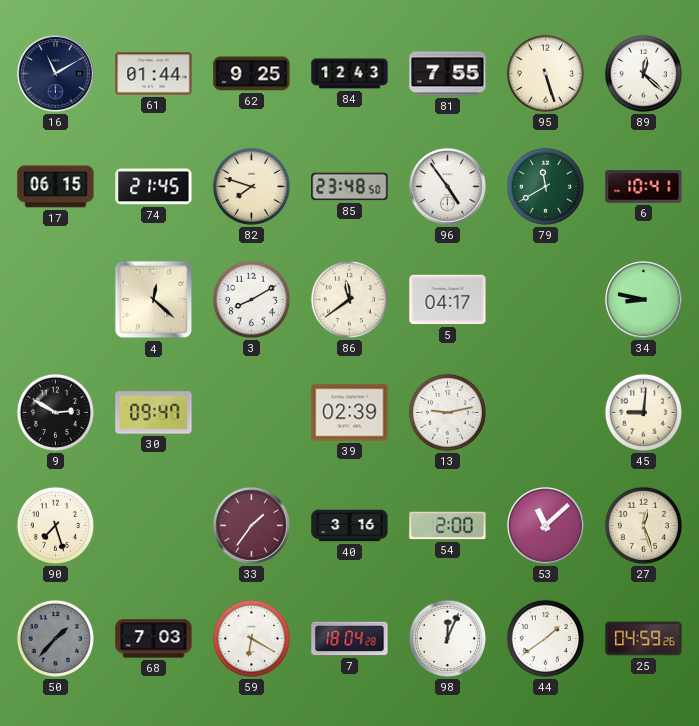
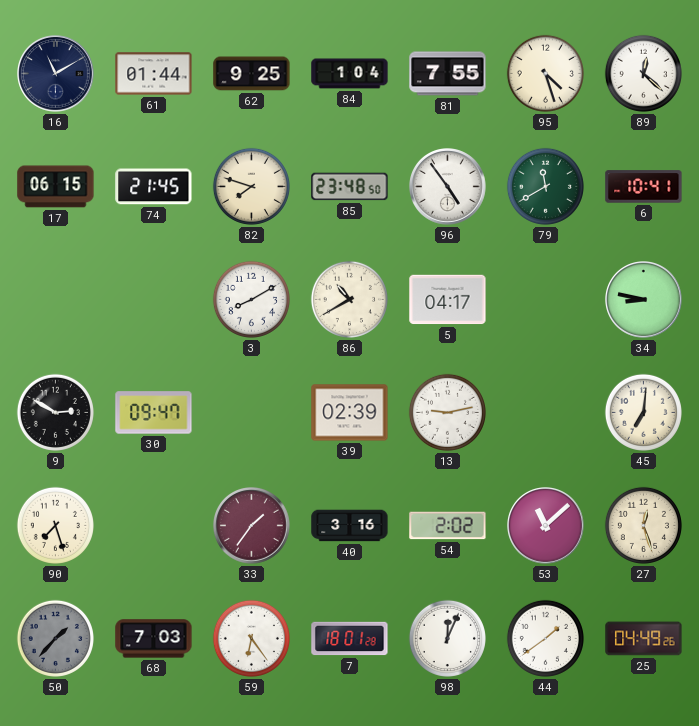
84: 12:43 -> 1:04 (350, 74)
95: 5:27 -> 4:27 (545, 73)
4: 12:22 -> none (154, 300)
86: 11:39 -> 10:40 (349, 299)
45: 9:01 -> 7:01 (643, 412)
54: 2:00 -> 2:02 (448, 526)
59: 6:20 -> 6:24 (251, 638)
7: 18:04 -> 18:01 (350, 639)
25: 04:59 -> 04:49 (644, 639)
